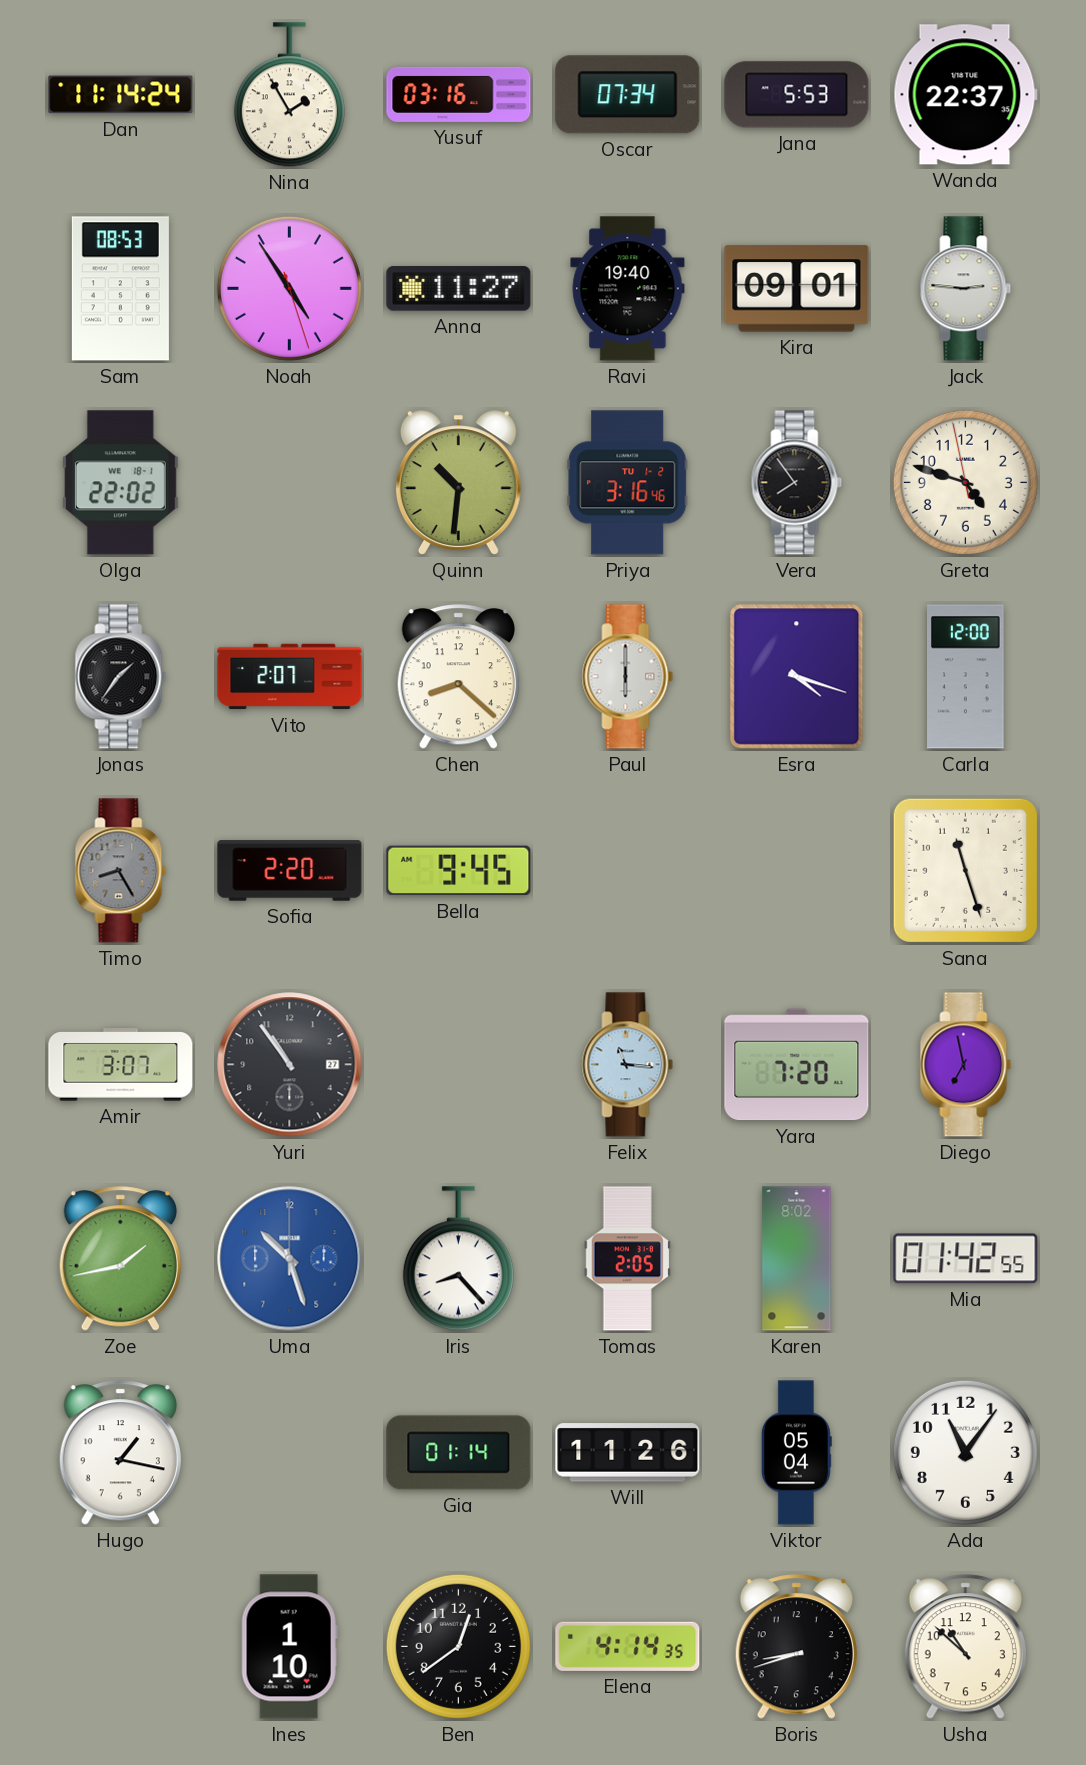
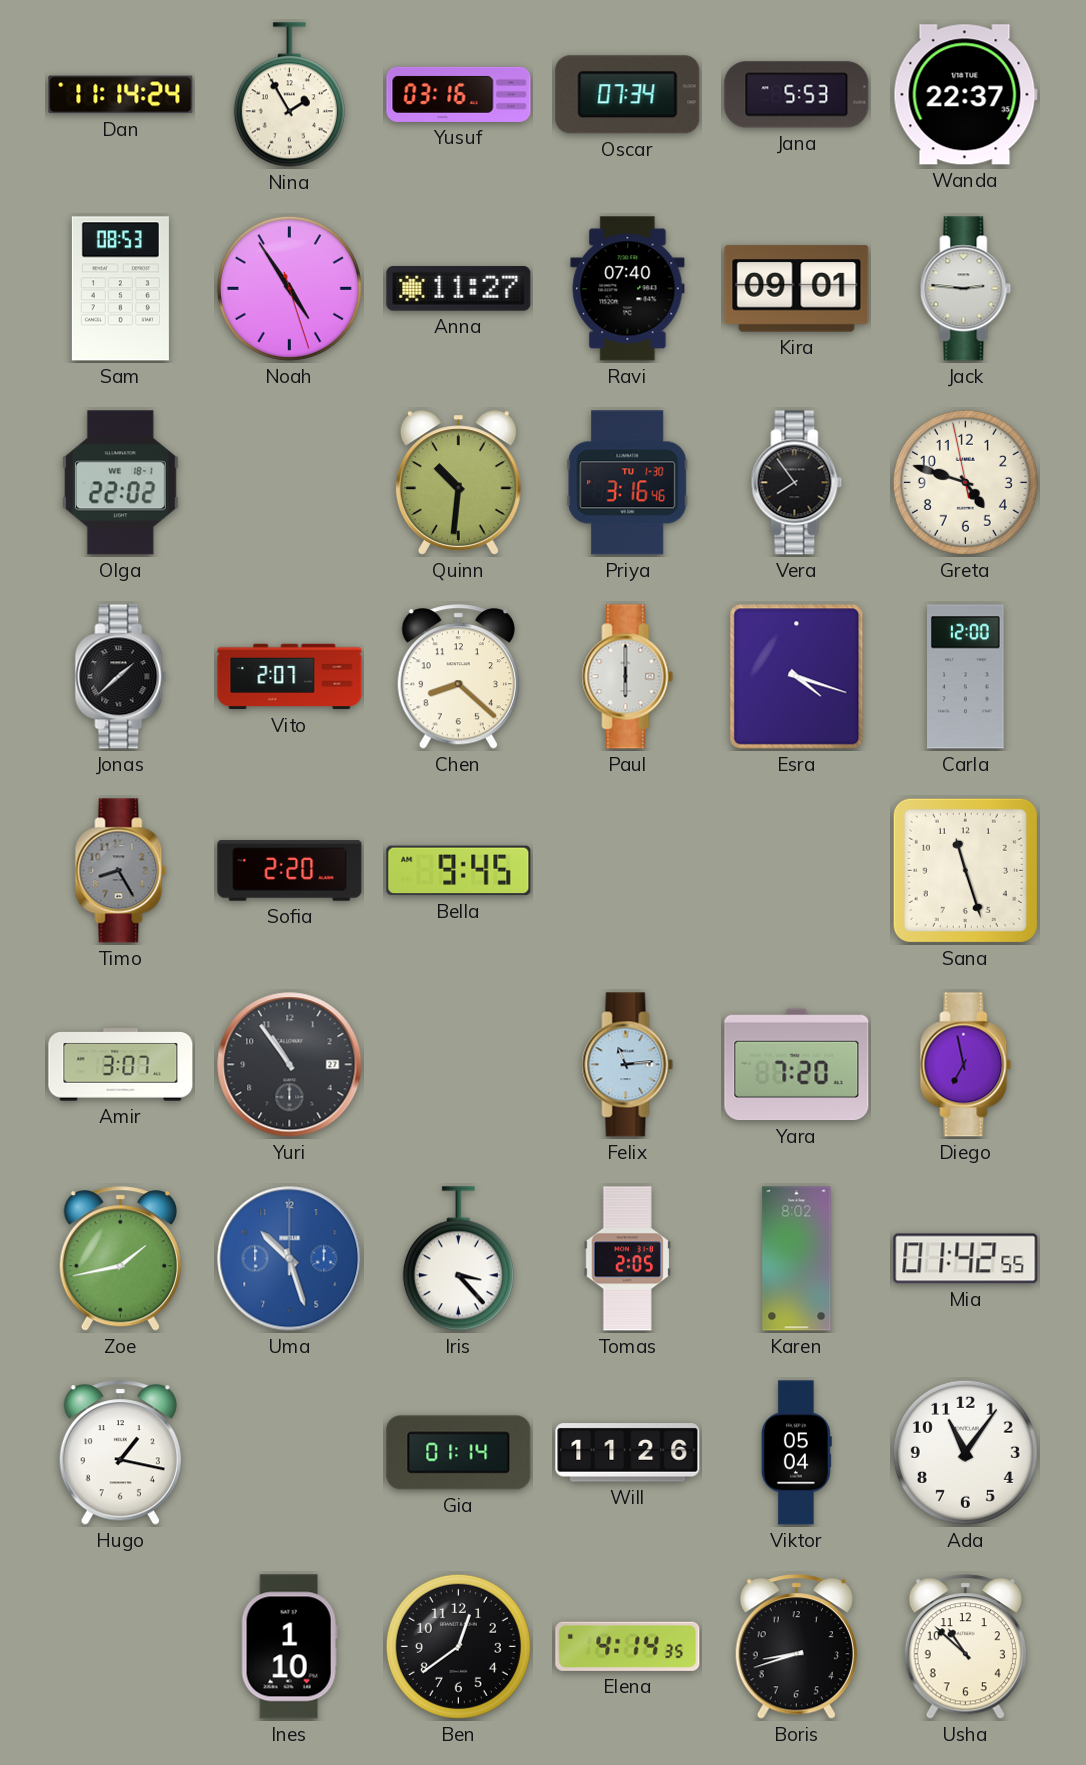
Ravi: 19:40 -> 07:40 (628, 289)
Priya date: TU 1-2 -> TU 1-30 (628, 483)
Jonas: 1:36 -> 1:38 (121, 677)
Felix: 11:16 -> 11:14 (628, 1065)
Iris: 8:23 -> 3:23 (458, 1259)
